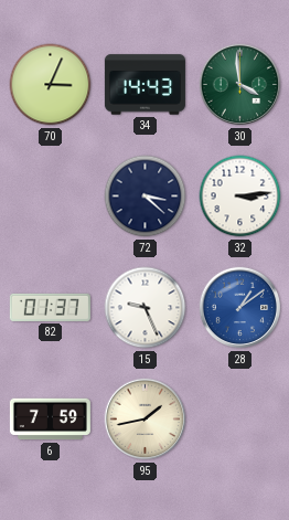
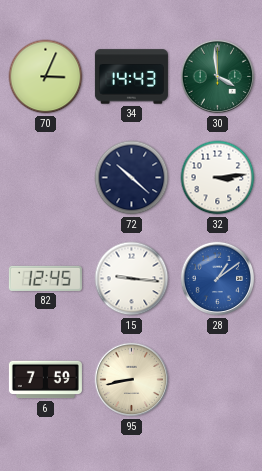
72: 3:22 -> 10:22 (132, 178)
82: 01:37 -> 12:45 (45, 278)
15: 9:26 -> 9:16 (132, 279)
95: 1:43 -> 8:43 (132, 380)
